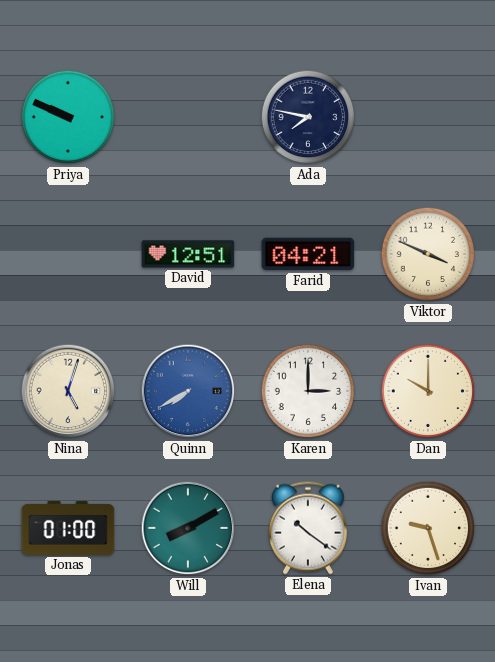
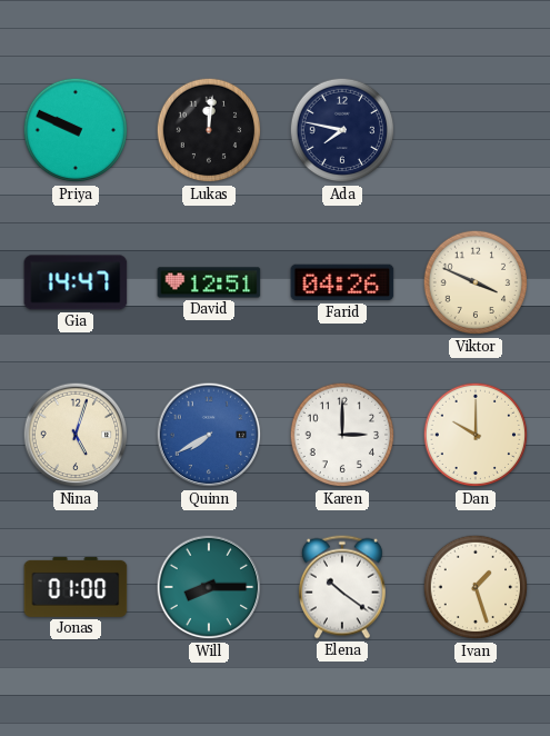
Lukas: none -> 12:01 (209, 130)
Gia: none -> 14:47 (76, 282)
Farid: 04:21 -> 04:26 (342, 282)
Will: 8:10 -> 8:15 (209, 587)
Ivan: 9:27 -> 1:27 (476, 587)
